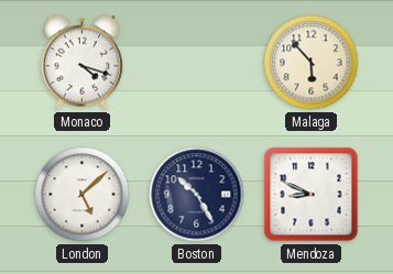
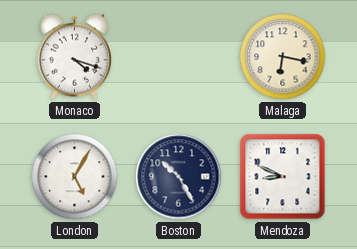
Malaga: 5:53 -> 6:17 (283, 57)
London: 5:08 -> 5:05 (75, 177)
